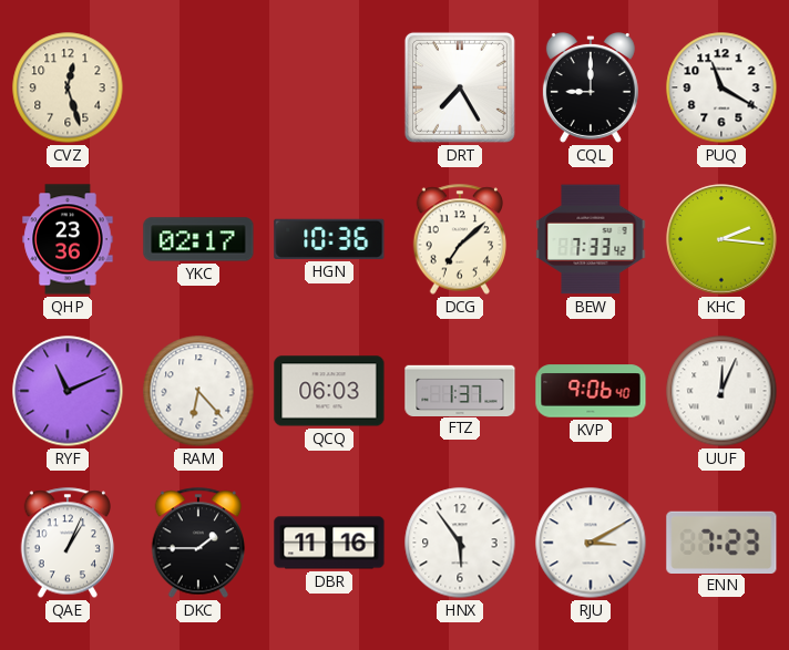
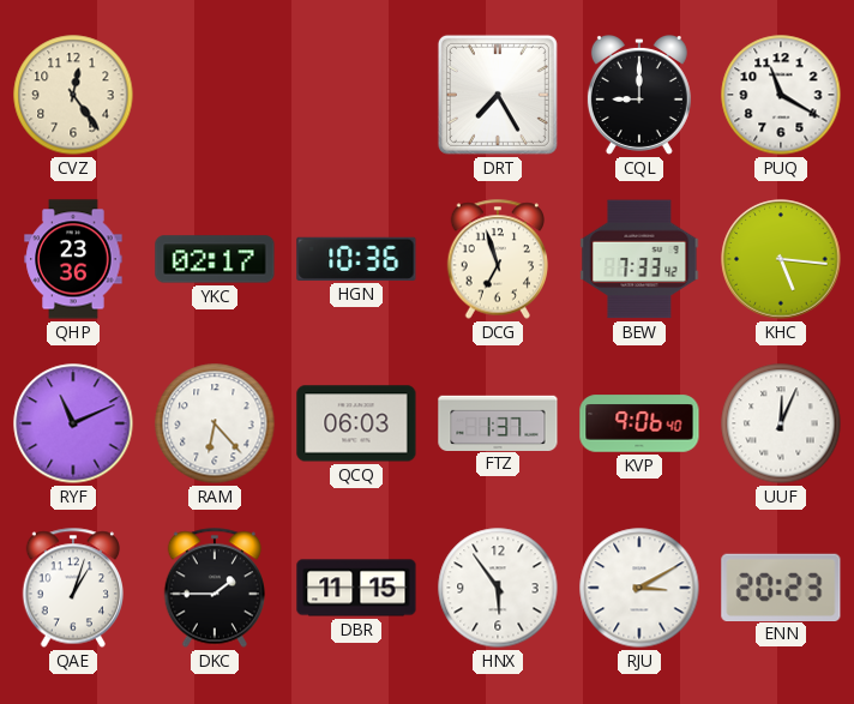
CVZ: 12:27 -> 12:24 (73, 95)
DCG: 7:08 -> 6:57 (497, 259)
KHC: 2:16 -> 5:16 (781, 259)
QAE: 1:04 -> 1:03 (72, 588)
DBR: 11:16 -> 11:15 (356, 588)
ENN: 7:23 -> 20:23 (781, 586)
